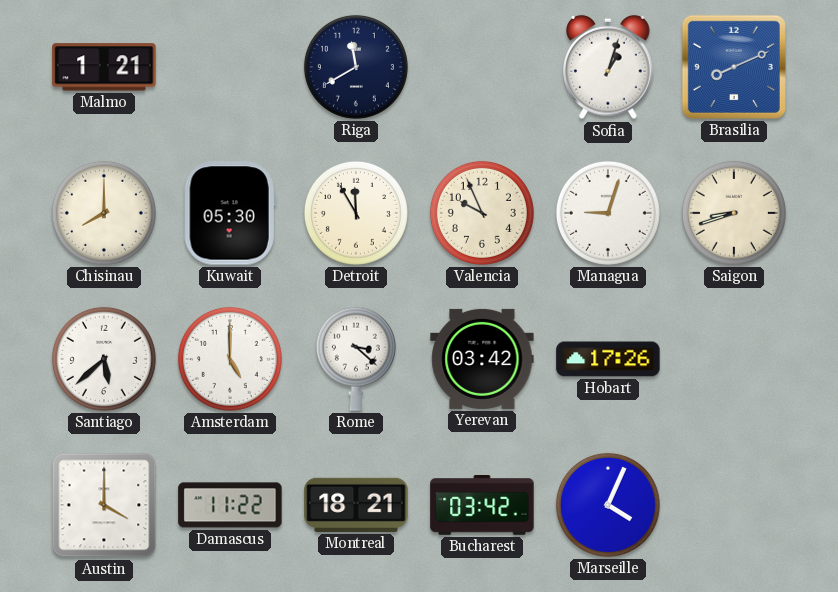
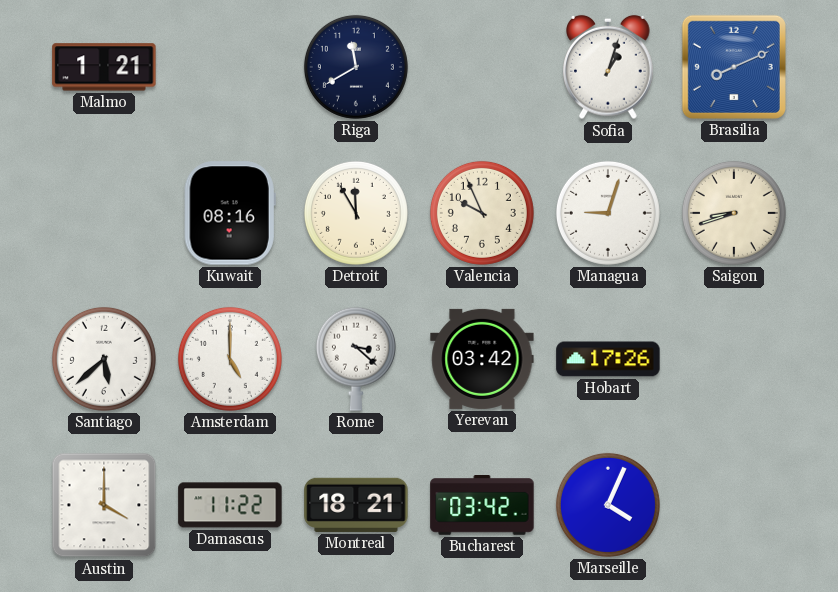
Chisinau: 8:00 -> none (104, 213)
Kuwait: 05:30 -> 08:16 (230, 213)
